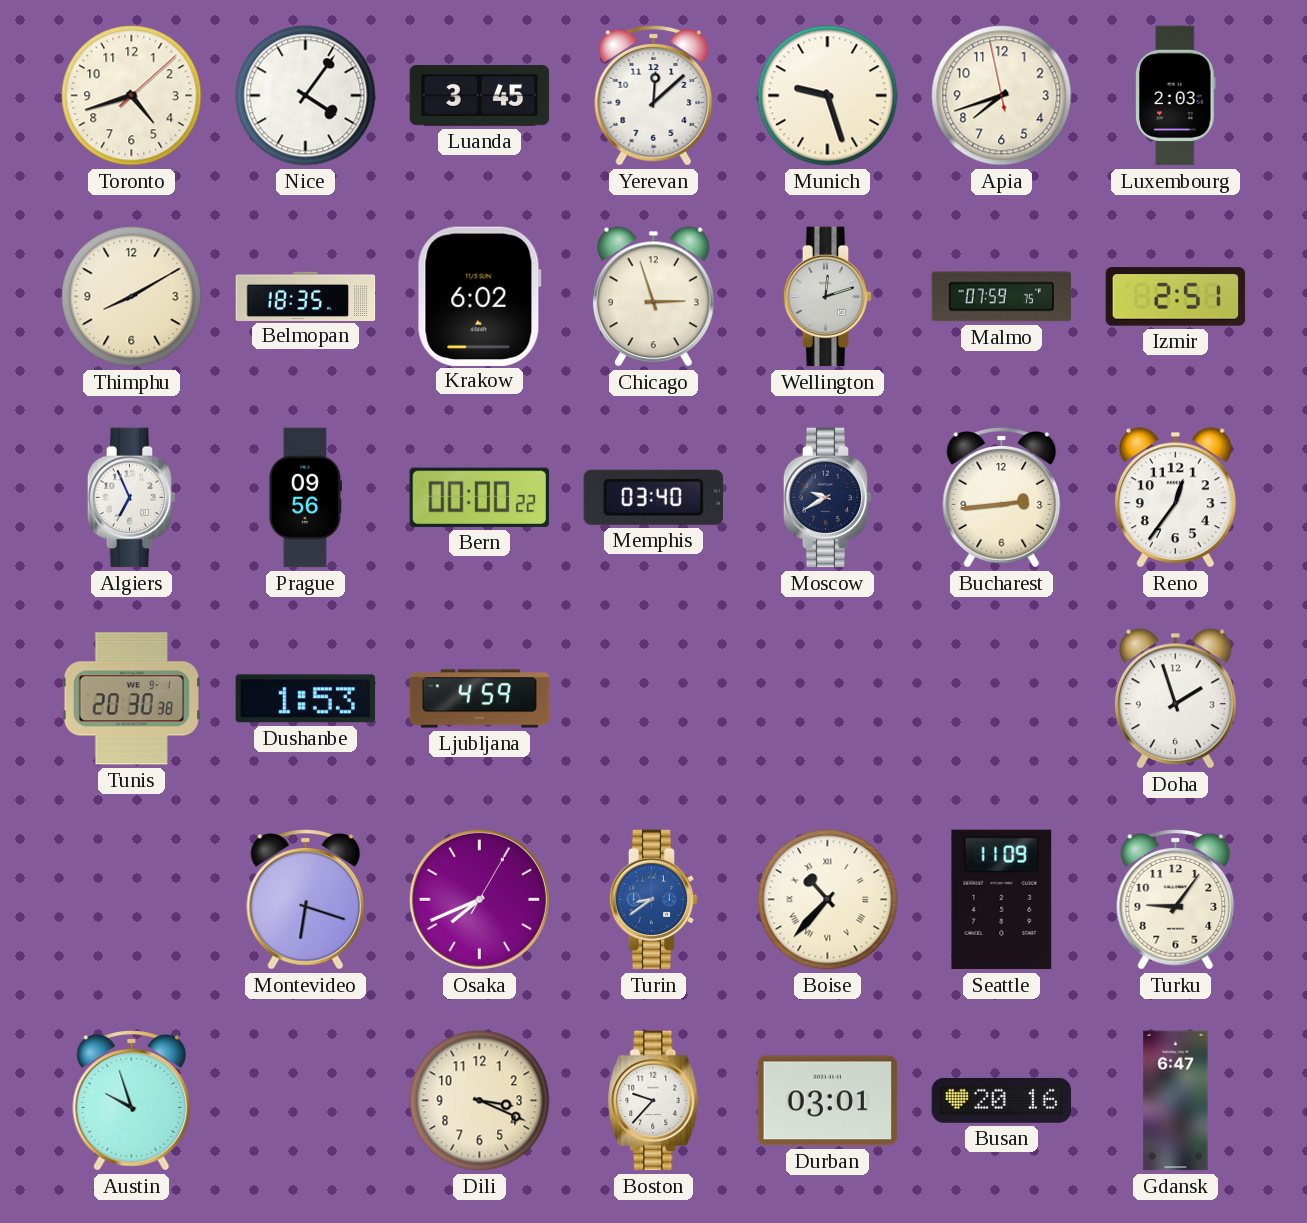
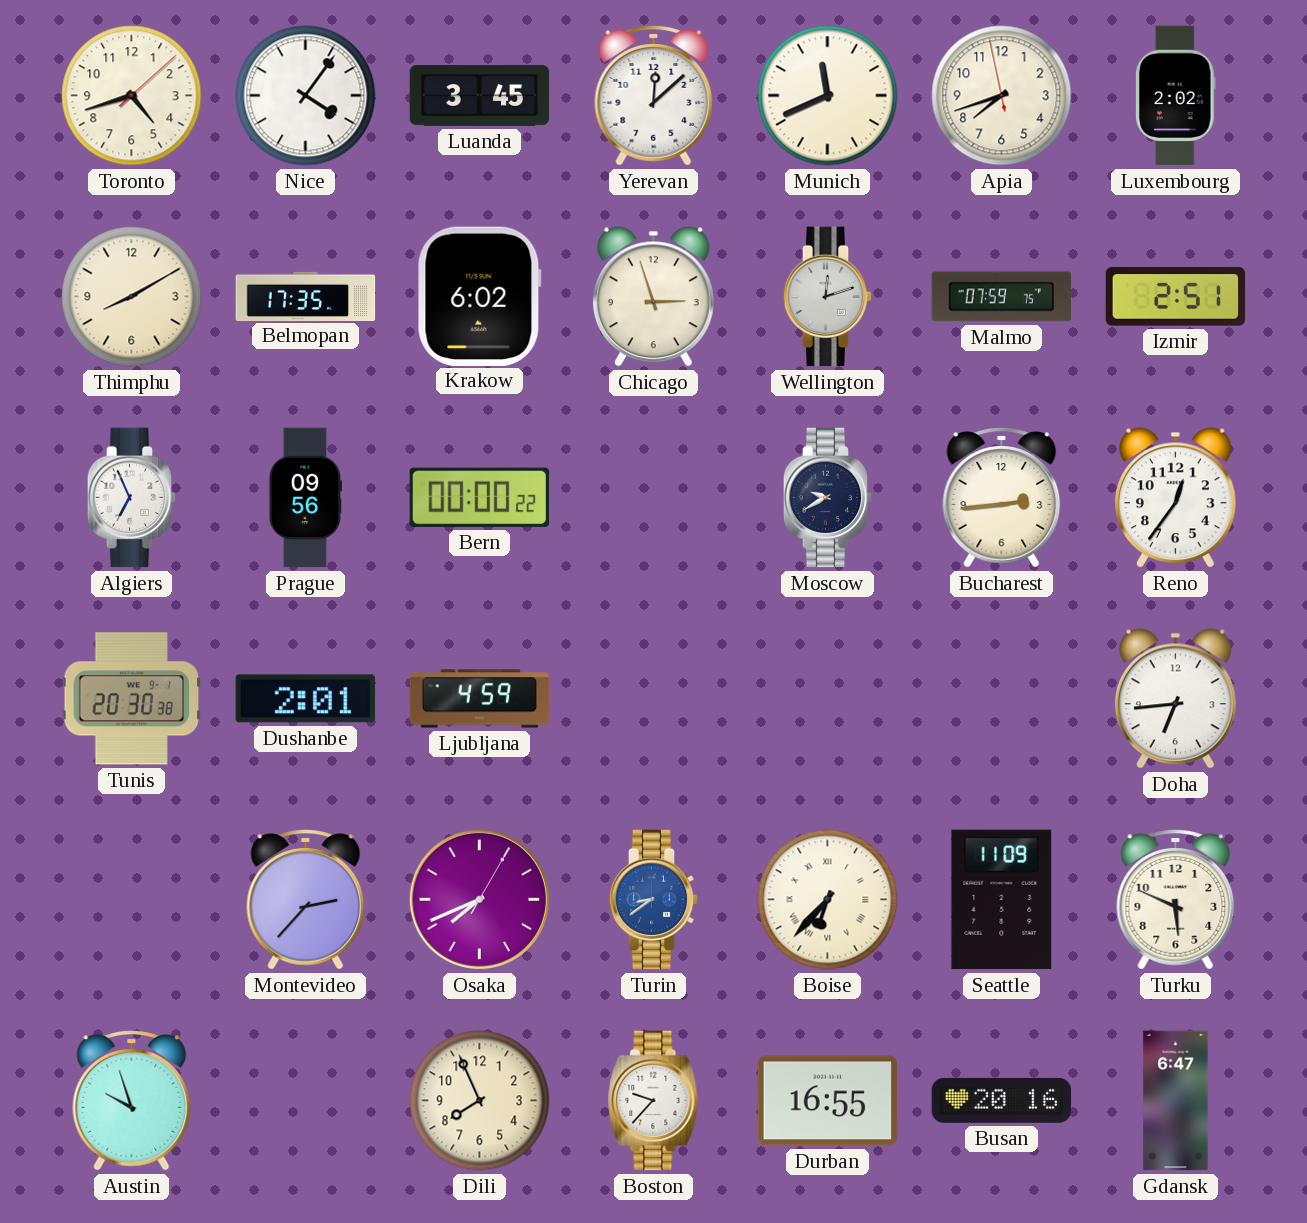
Munich: 9:27 -> 11:41 (828, 96)
Luxembourg: 2:03 -> 2:02 (1176, 96)
Belmopan: 18:35 -> 17:35 (306, 296)
Memphis: 03:40 -> none (653, 497)
Dushanbe: 1:53 -> 2:01 (306, 699)
Doha: 1:57 -> 6:44 (1176, 699)
Montevideo: 6:18 -> 2:37 (306, 900)
Boise: 10:37 -> 6:37 (828, 900)
Turku: 9:06 -> 5:49 (1176, 900)
Dili: 3:19 -> 7:56 (480, 1101)
Durban: 03:01 -> 16:55 (828, 1101)
